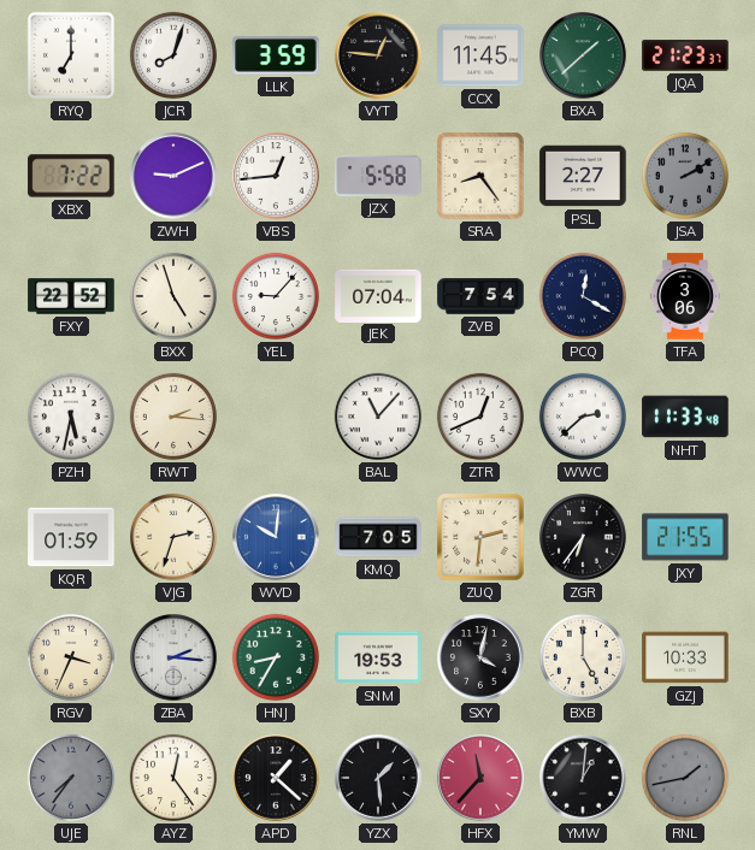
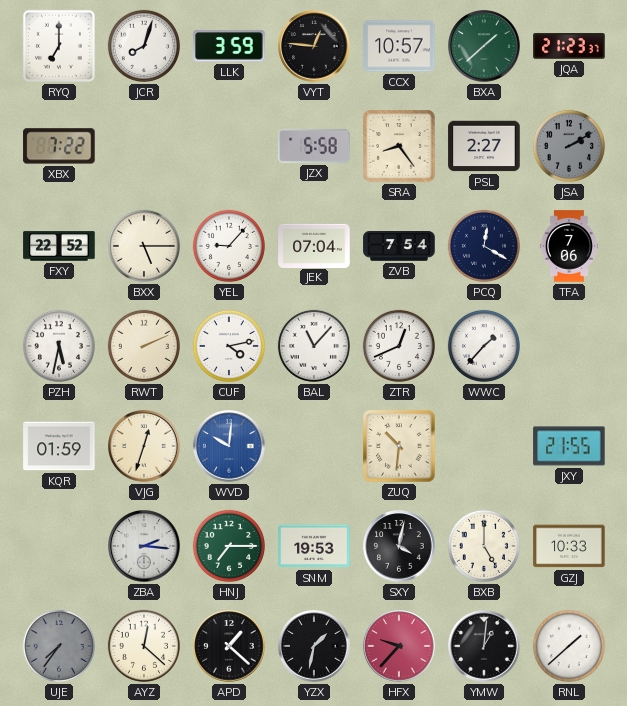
CCX: 11:45 -> 10:57 (399, 46)
ZWH: 9:11 -> none (173, 176)
VBS: 12:44 -> none (276, 176)
BXX: 4:57 -> 5:15 (144, 246)
TFA: 3:06 -> 7:06 (569, 246)
RWT: 2:16 -> 2:11 (144, 346)
CUF: none -> 4:13 (229, 346)
WWC: 2:38 -> 1:37 (484, 346)
NHT: 11:33 -> none (685, 417)
VJG: 2:33 -> 12:33 (144, 446)
KMQ: 7:05 -> none (378, 537)
ZUQ: 2:31 -> 10:31 (399, 446)
ZGR: 6:36 -> none (583, 537)
RGV: 3:34 -> none (71, 657)
HNJ: 8:35 -> 7:15 (229, 546)
AYZ: 12:24 -> 12:22 (144, 646)
YZX: 1:29 -> 1:32 (314, 646)
HFX: 11:37 -> 9:37 (399, 646)
RNL: 1:43 -> 1:38 (569, 646)
RNL dial: grey -> white (569, 646)
